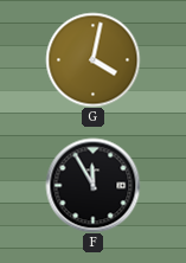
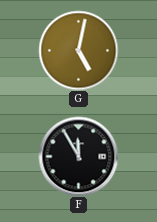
G: 4:02 -> 5:02 (78, 50)
